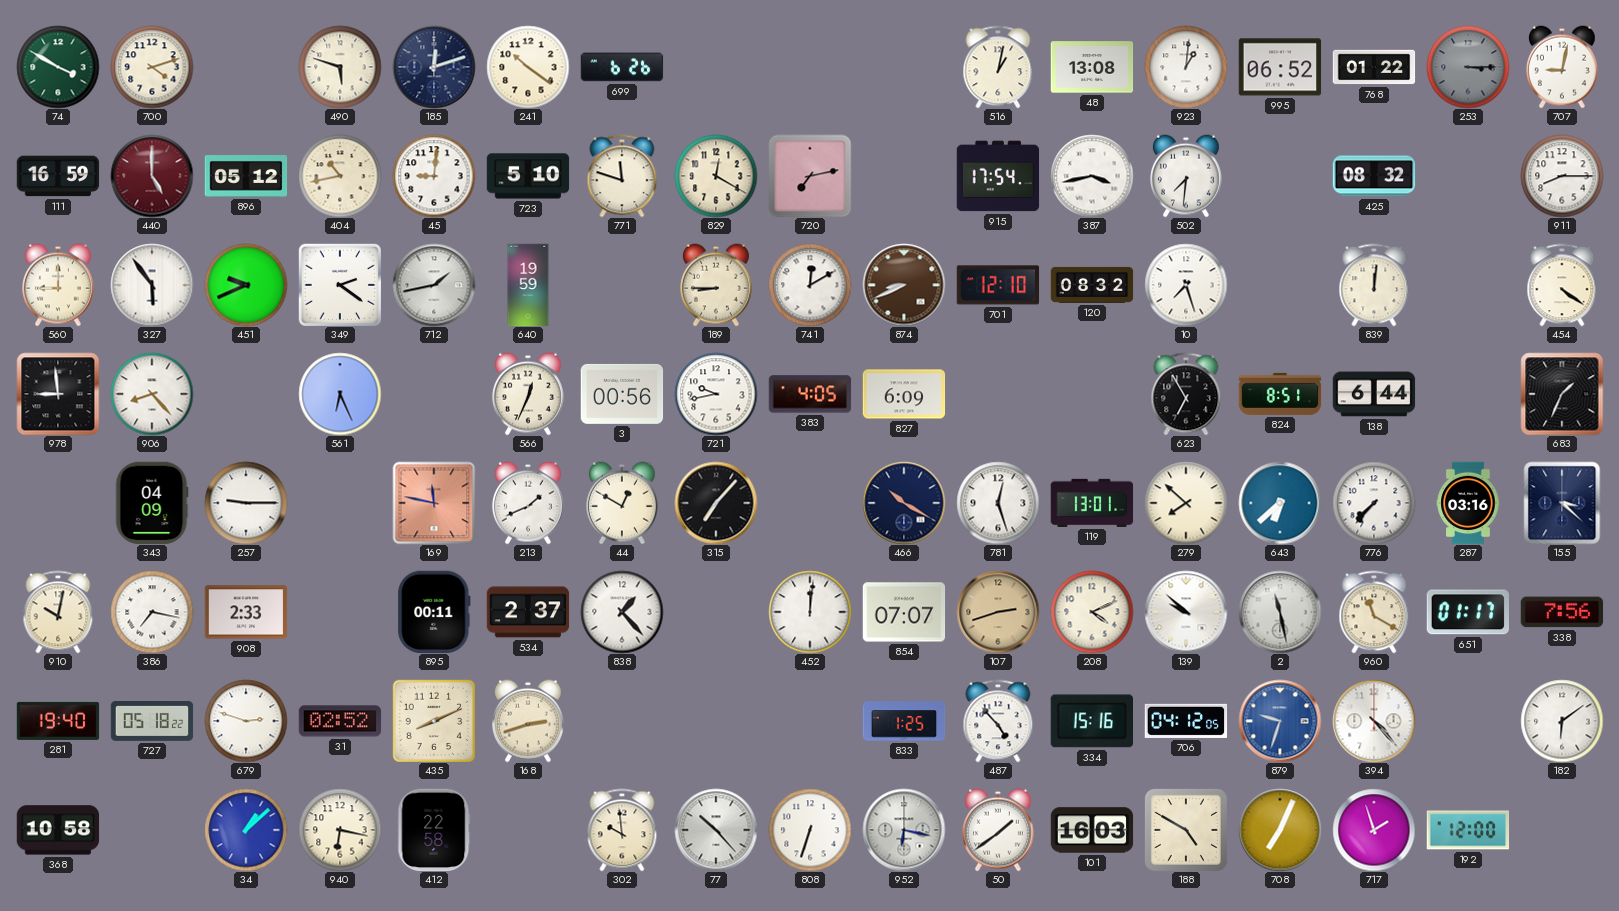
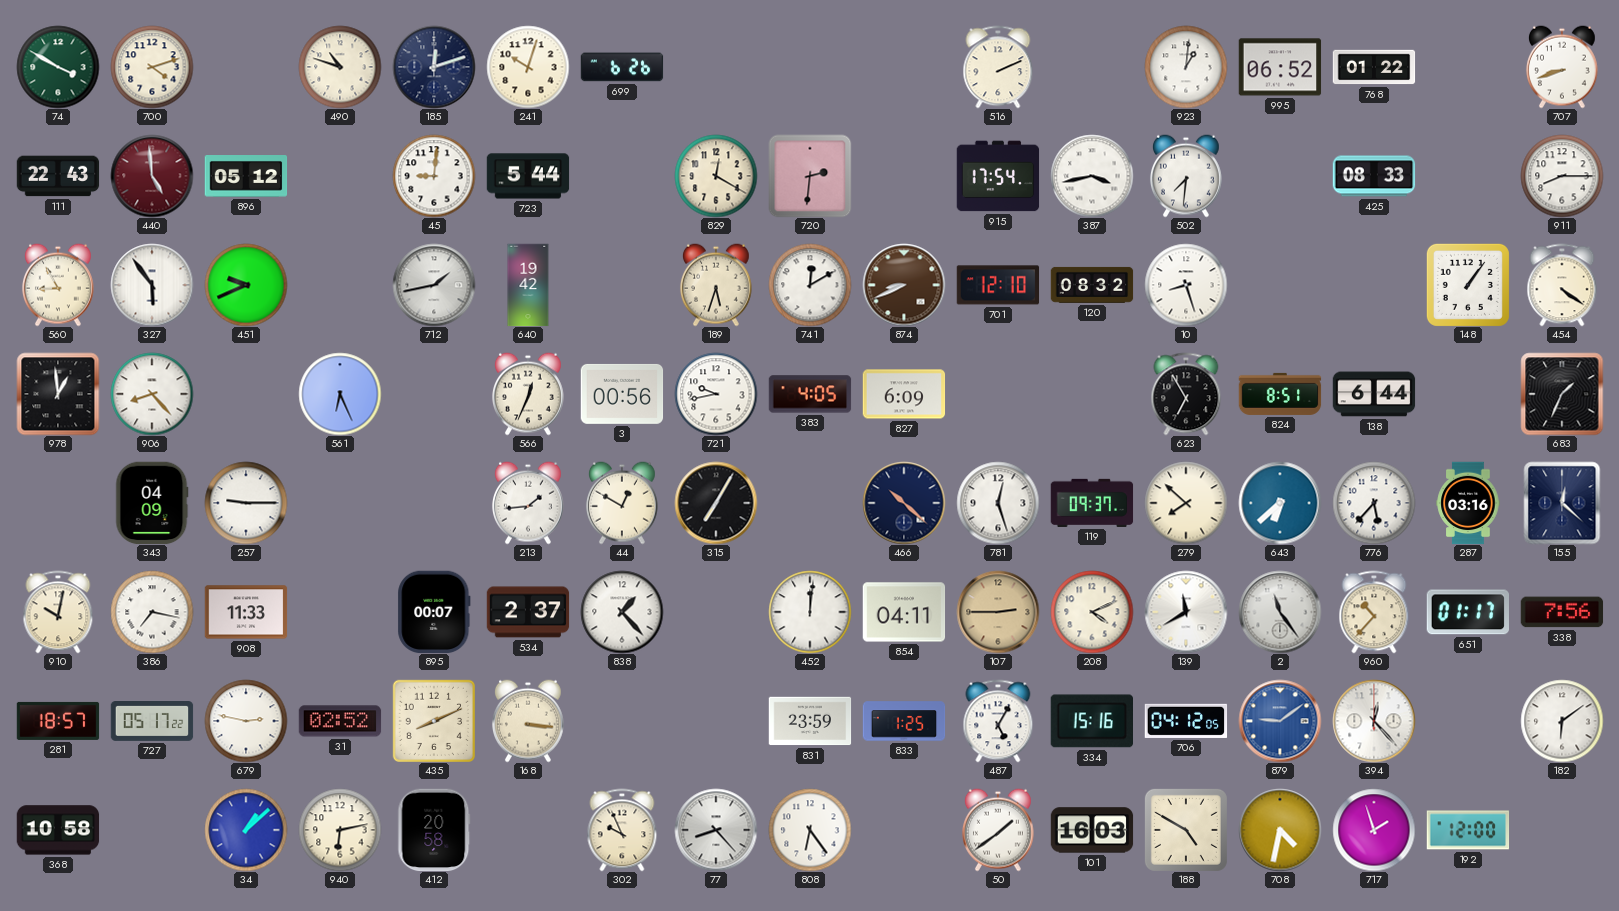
490: 5:48 -> 10:48 (340, 67)
241: 10:21 -> 10:03 (528, 67)
516: 1:02 -> 2:11 (998, 67)
48: 13:08 -> none (1092, 67)
253: 3:15 -> none (1468, 67)
707: 9:02 -> 8:42 (1562, 67)
111: 16:59 -> 22:43 (58, 176)
440: 5:00 -> 4:59 (152, 176)
404: 10:43 -> none (340, 176)
723: 5:10 -> 5:44 (528, 176)
771: 11:48 -> none (622, 176)
720: 7:13 -> 2:31 (810, 176)
425: 08:32 -> 08:33 (1374, 176)
560: 9:00 -> 8:55 (58, 285)
349: 2:21 -> none (340, 285)
640: 19:59 -> 19:42 (528, 285)
189: 8:45 -> 5:33 (716, 285)
10: 7:27 -> 8:27 (1186, 285)
839: 12:01 -> none (1374, 285)
148: none -> 1:06 (1468, 285)
978: 8:59 -> 12:59 (58, 394)
169: 11:47 -> none (434, 503)
213: 1:41 -> 1:44 (528, 503)
315: 7:07 -> 7:05 (716, 503)
466: 10:20 -> 10:22 (904, 503)
119: 13:01 -> 09:37 (1092, 503)
776: 7:37 -> 5:37 (1374, 503)
155: 3:22 -> 12:22 (1562, 503)
908: 2:33 -> 11:33 (246, 612)
895: 00:11 -> 00:07 (434, 612)
854: 07:07 -> 04:11 (904, 612)
107: 2:42 -> 2:45 (998, 612)
139: 9:52 -> 11:40 (1186, 612)
2: 11:28 -> 11:24 (1280, 612)
960: 11:20 -> 10:37 (1374, 612)
281: 19:40 -> 18:57 (58, 721)
727: 05:18 -> 05:17 (152, 722)
679: 2:48 -> 2:47 (246, 721)
168: 2:42 -> 3:16 (528, 721)
831: none -> 23:59 (810, 721)
487: 4:53 -> 5:05 (998, 721)
879: 9:33 -> 9:09 (1280, 721)
394: 4:23 -> 12:23 (1374, 721)
940: 6:17 -> 6:13 (340, 830)
412: 22:58 -> 20:58 (434, 830)
302: 9:59 -> 9:56 (622, 830)
77: 10:23 -> 8:23 (716, 830)
808: 6:33 -> 6:24 (810, 830)
952: 6:17 -> none (904, 830)
708: 7:04 -> 4:32 (1280, 830)
